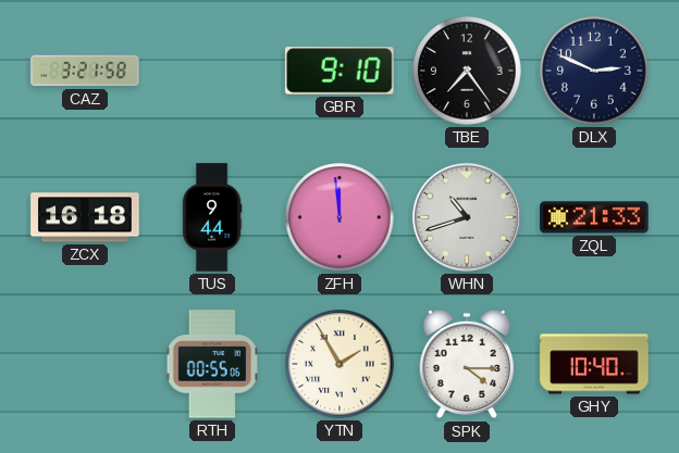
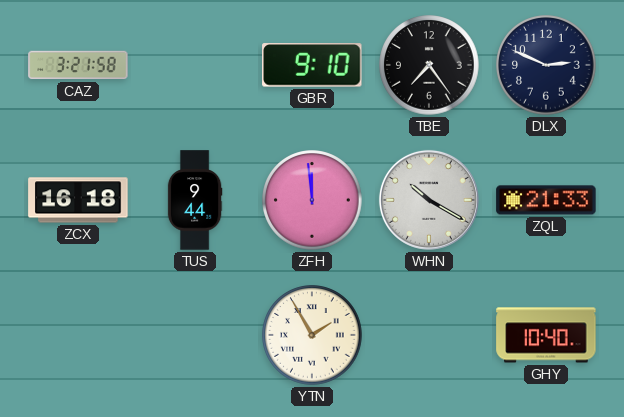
WHN: 10:42 -> 10:20 (429, 200)
RTH: 00:55 -> none (211, 364)
SPK: 4:15 -> none (467, 364)
